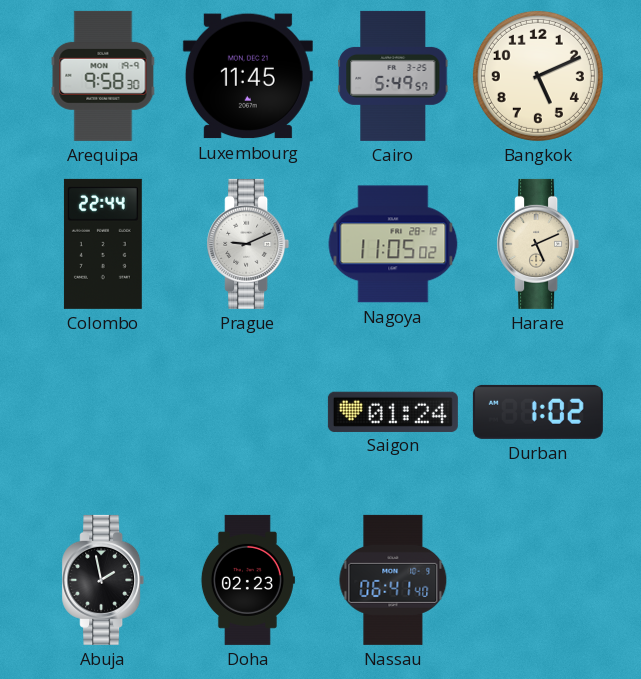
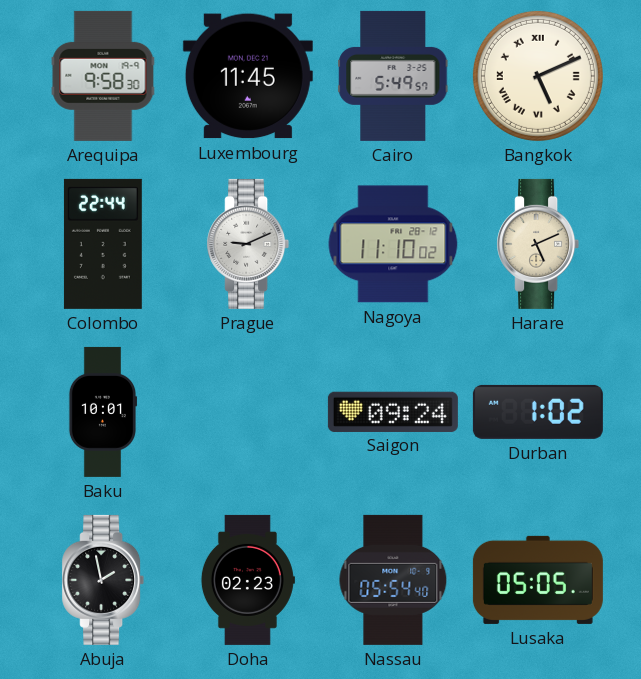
Bangkok numerals: Arabic -> Roman (538, 76)
Nagoya: 11:05 -> 11:10 (393, 244)
Baku: none -> 10:01 (102, 412)
Saigon: 01:24 -> 09:24 (393, 411)
Nassau: 06:41 -> 05:54 (393, 580)
Lusaka: none -> 05:05 (538, 580)
